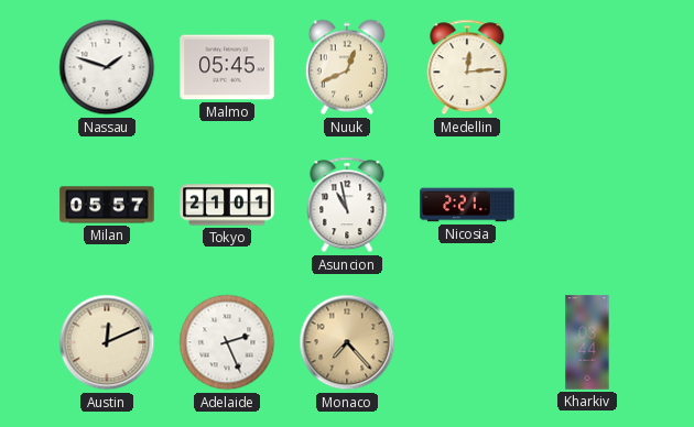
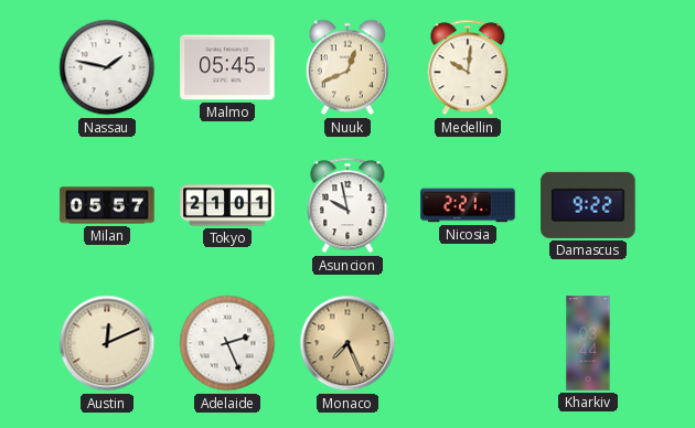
Nassau: 1:48 -> 1:47 (107, 67)
Medellin: 12:14 -> 10:01 (468, 67)
Asuncion: 10:58 -> 9:58 (347, 205)
Damascus: none -> 9:22 (588, 205)
Monaco: 7:23 -> 7:26 (347, 343)
